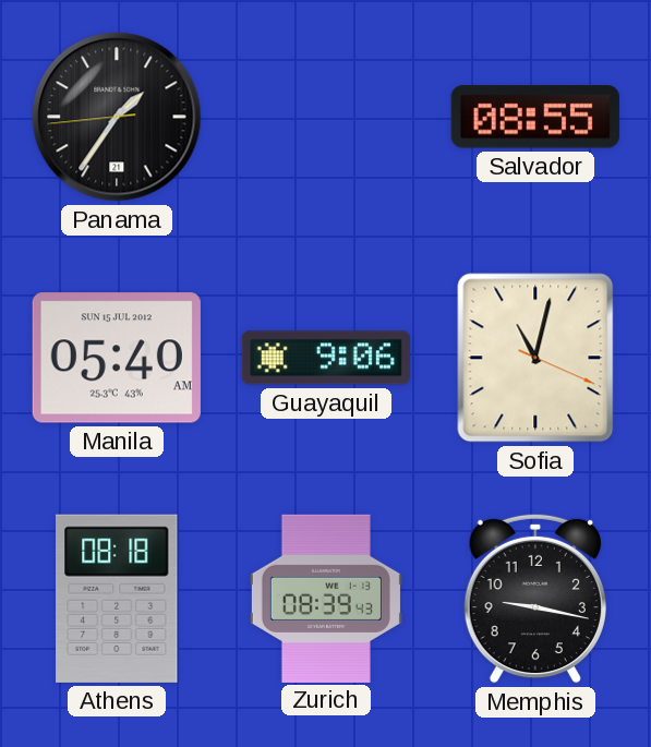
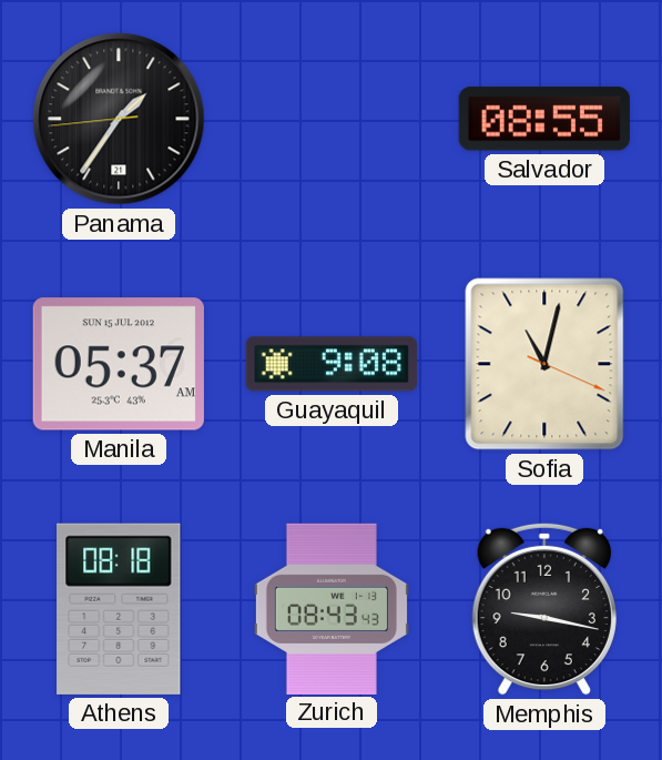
Manila: 05:40 -> 05:37 (119, 364)
Guayaquil: 9:06 -> 9:08 (332, 364)
Zurich: 08:39 -> 08:43 (332, 608)
